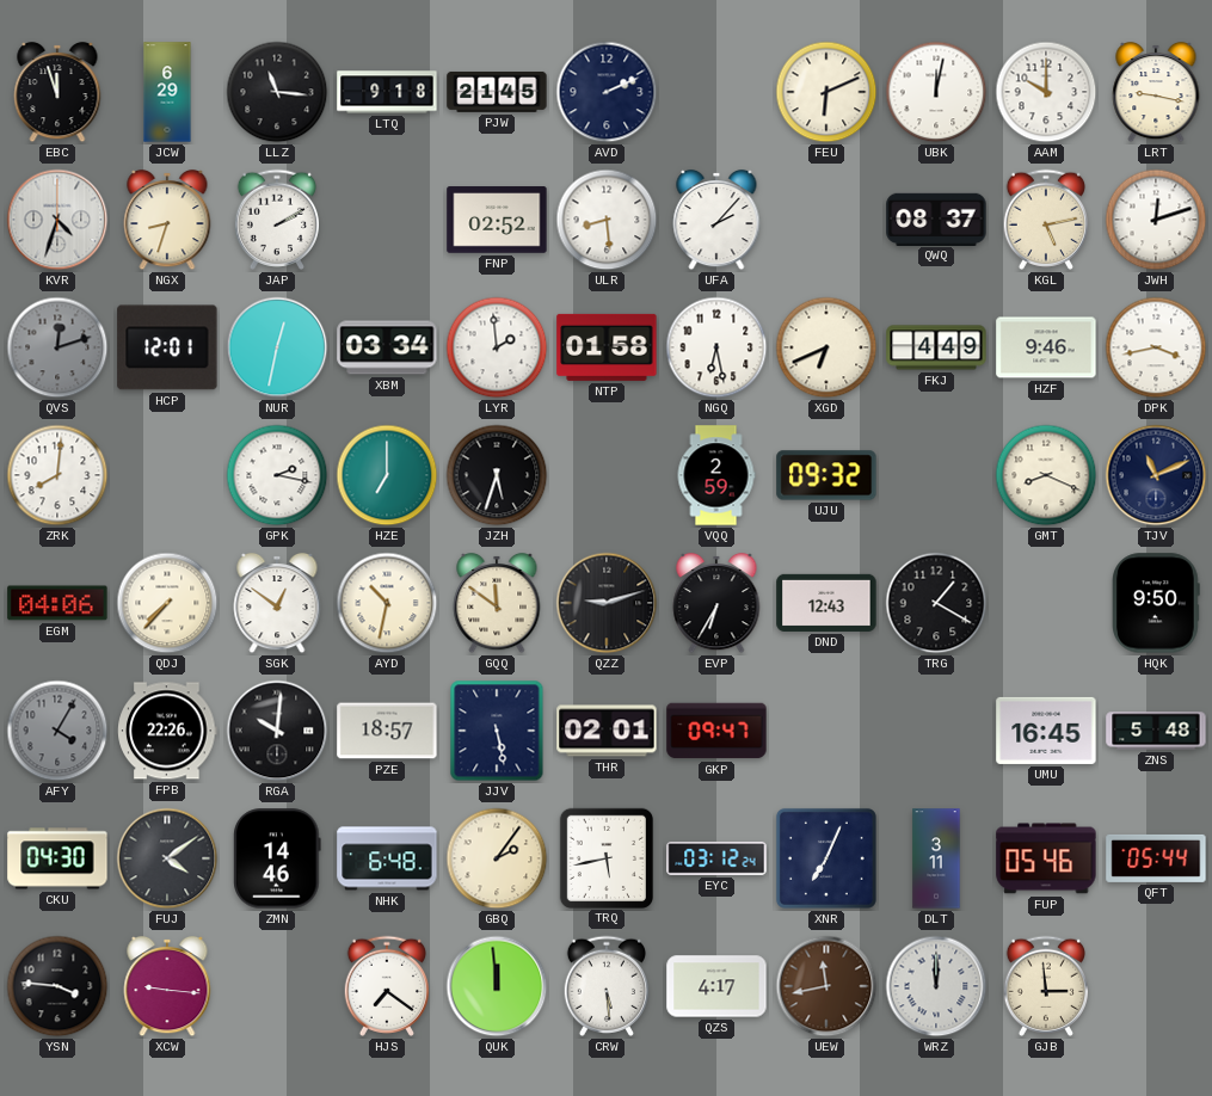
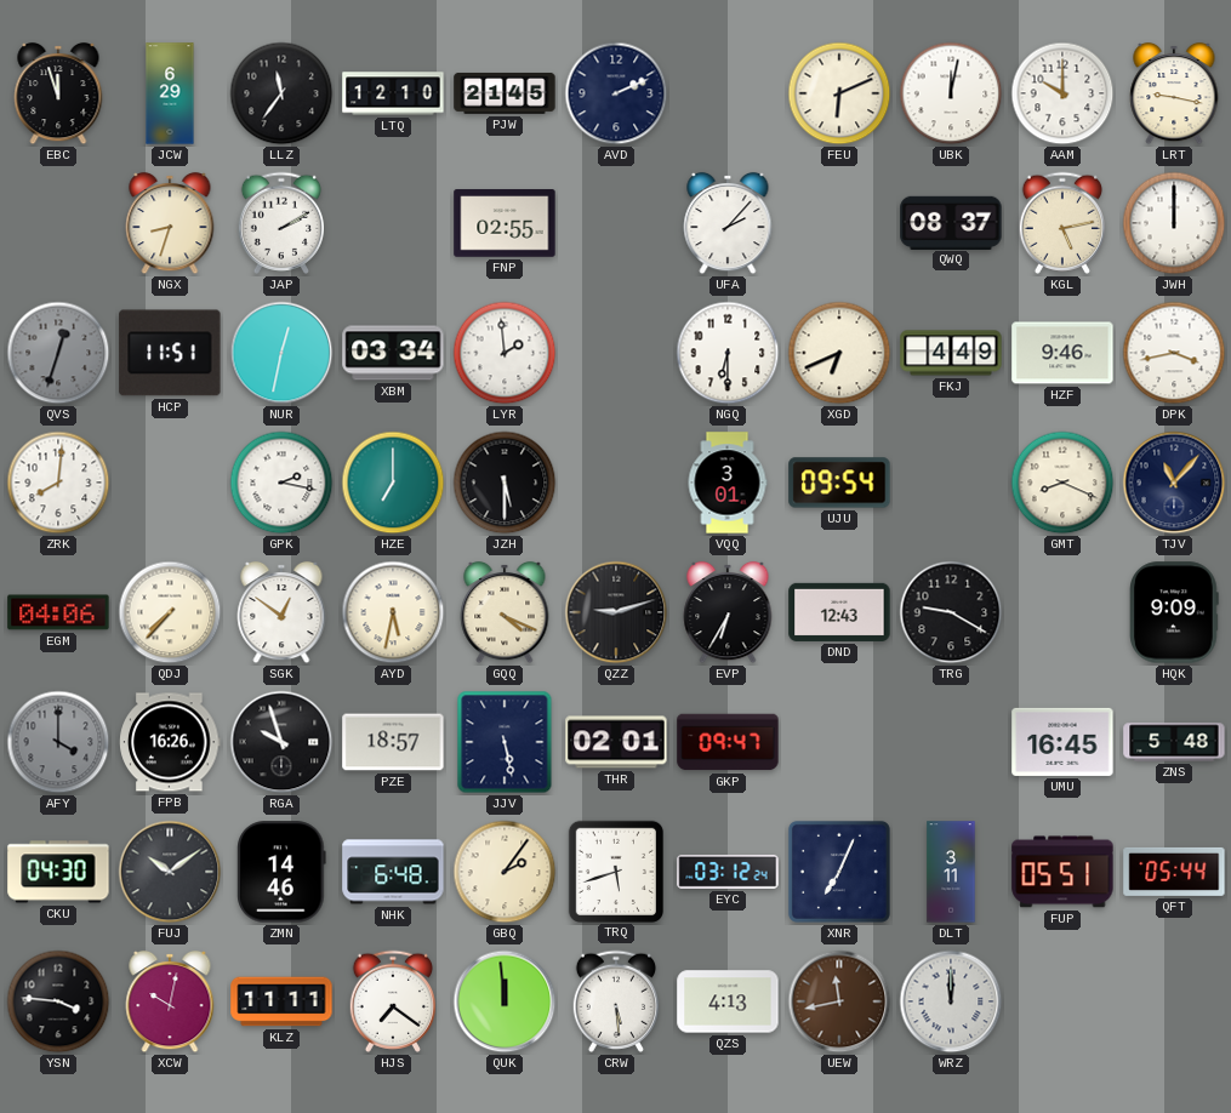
LLZ: 11:16 -> 11:36 (281, 93)
LTQ: 9:18 -> 12:10 (393, 93)
KVR: 4:33 -> none (57, 220)
FNP: 02:52 -> 02:55 (505, 223)
ULR: 8:29 -> none (607, 220)
JWH: 12:12 -> 12:00 (1174, 223)
QVS: 12:12 -> 12:33 (58, 353)
HCP: 12:01 -> 11:51 (170, 353)
NTP: 01:58 -> none (607, 347)
NGQ: 6:28 -> 6:30 (728, 353)
JZH: 5:33 -> 5:30 (505, 483)
VQQ: 2:59 -> 3:01 (728, 483)
UJU: 09:32 -> 09:54 (839, 483)
TJV: 11:11 -> 11:07 (1174, 483)
AYD: 10:32 -> 5:32 (393, 612)
GQQ: 11:51 -> 4:19 (505, 612)
TRG: 1:20 -> 9:20 (951, 612)
HQK: 9:50 -> 9:09 (1174, 612)
AFY: 4:05 -> 4:00 (58, 742)
FPB: 22:26 -> 16:26 (170, 742)
RGA: 10:01 -> 9:57 (281, 742)
FUJ: 4:09 -> 10:09 (170, 872)
TRQ: 5:43 -> 5:42 (615, 871)
FUP: 05:46 -> 05:51 (1062, 872)
XCW: 9:16 -> 10:02 (170, 1001)
KLZ: none -> 11:11 (281, 1001)
QZS: 4:17 -> 4:13 (728, 1001)
GJB: 2:59 -> none (1045, 986)
